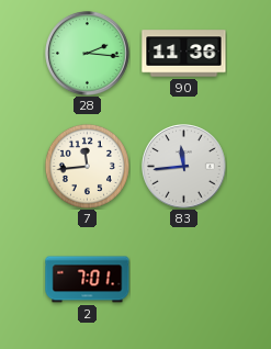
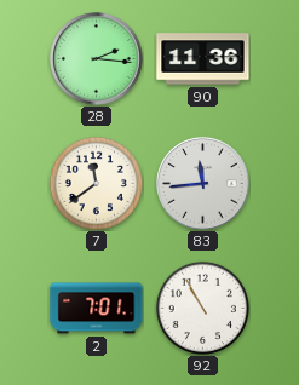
7: 11:44 -> 11:39 (96, 183)
92: none -> 10:55 (202, 308)
